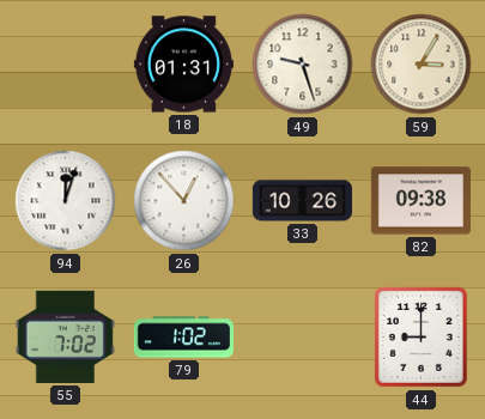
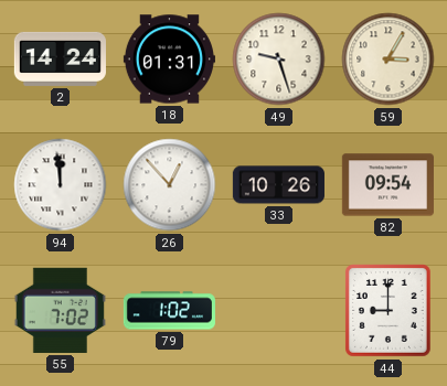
2: none -> 14:24 (60, 58)
94: 12:03 -> 11:59 (61, 185)
82: 09:38 -> 09:54 (387, 185)
